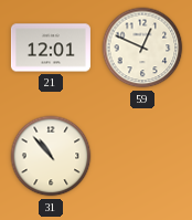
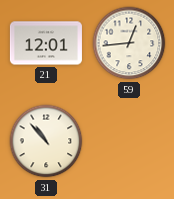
59: 12:49 -> 12:44 (129, 43)
